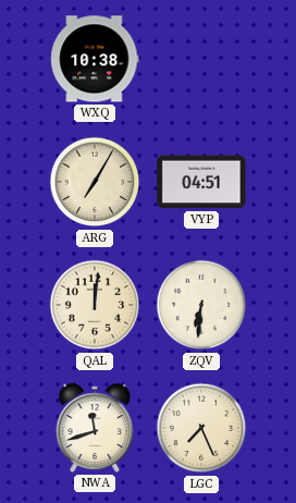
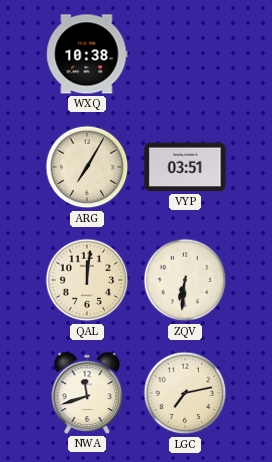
VYP: 04:51 -> 03:51 (185, 167)
LGC: 7:26 -> 7:13 (185, 393)
